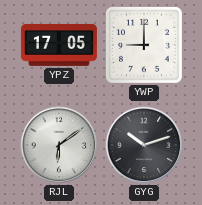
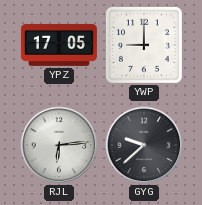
RJL: 6:09 -> 6:14 (59, 145)
GYG: 10:12 -> 9:38 (144, 145)
